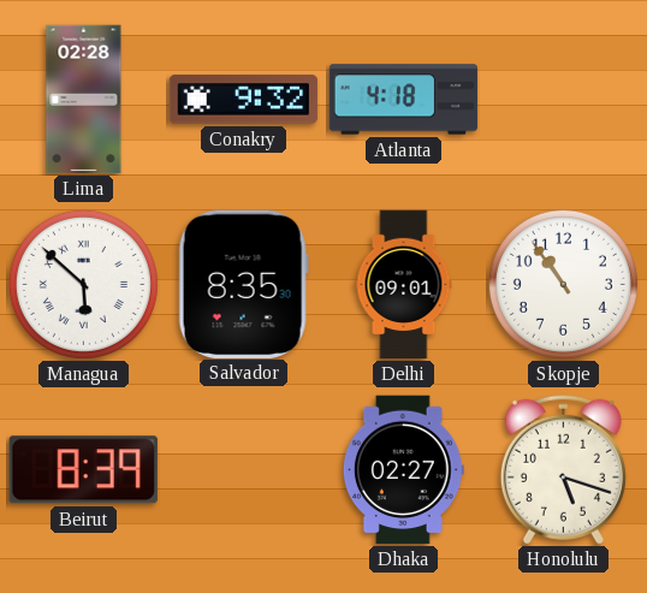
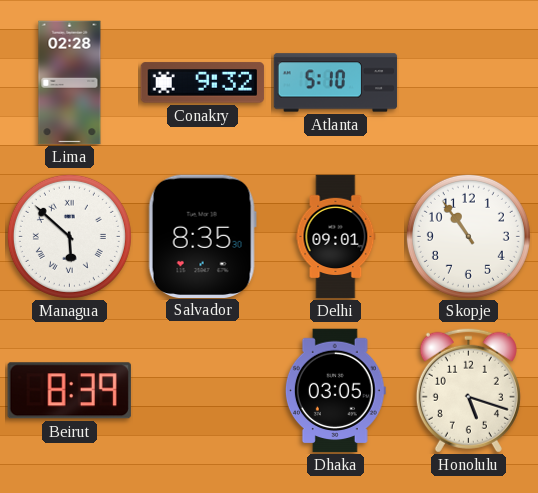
Atlanta: 4:18 -> 5:10 (336, 83)
Dhaka: 02:27 -> 03:05 (335, 391)
